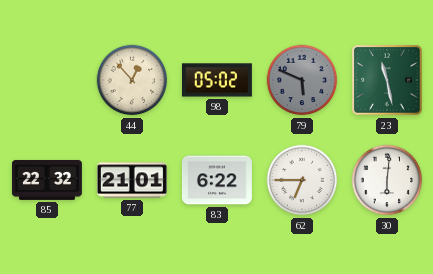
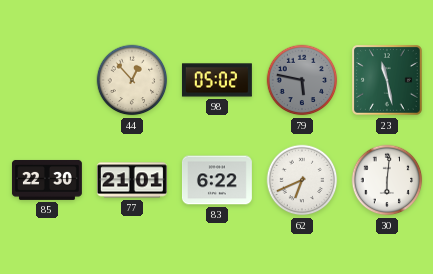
79: 5:49 -> 5:47 (302, 80)
85: 22:32 -> 22:30 (47, 180)
62: 6:45 -> 6:41 (302, 180)
